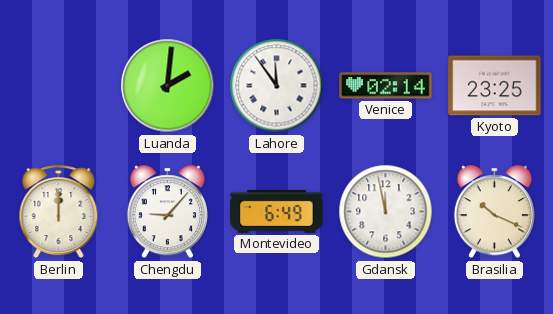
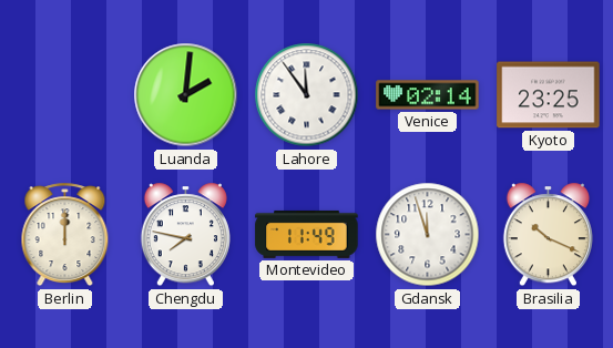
Chengdu: 9:07 -> 7:47 (185, 235)
Montevideo: 6:49 -> 11:49 (307, 234)
Gdansk: 11:58 -> 11:57 (428, 235)
